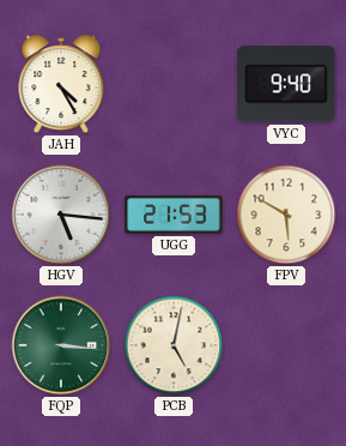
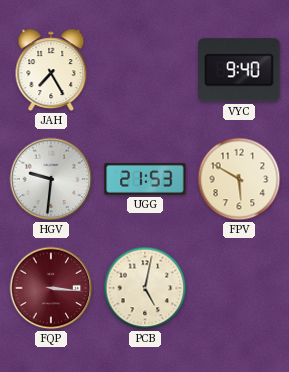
JAH: 4:25 -> 7:25 (51, 70)
HGV: 5:16 -> 9:31 (51, 179)
FQP dial: green -> burgundy (51, 288)
